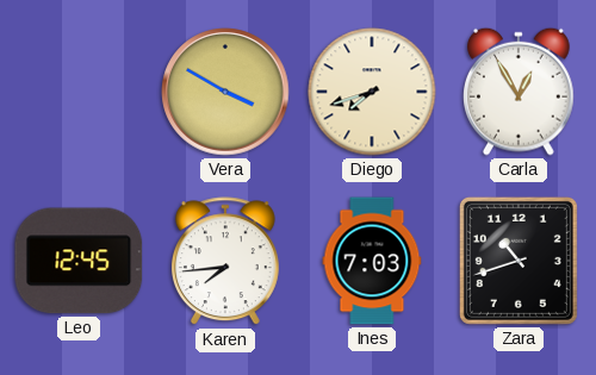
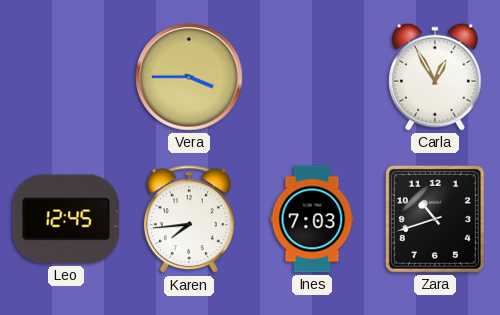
Vera: 3:50 -> 3:45 (189, 77)
Diego: 7:42 -> none (372, 92)
